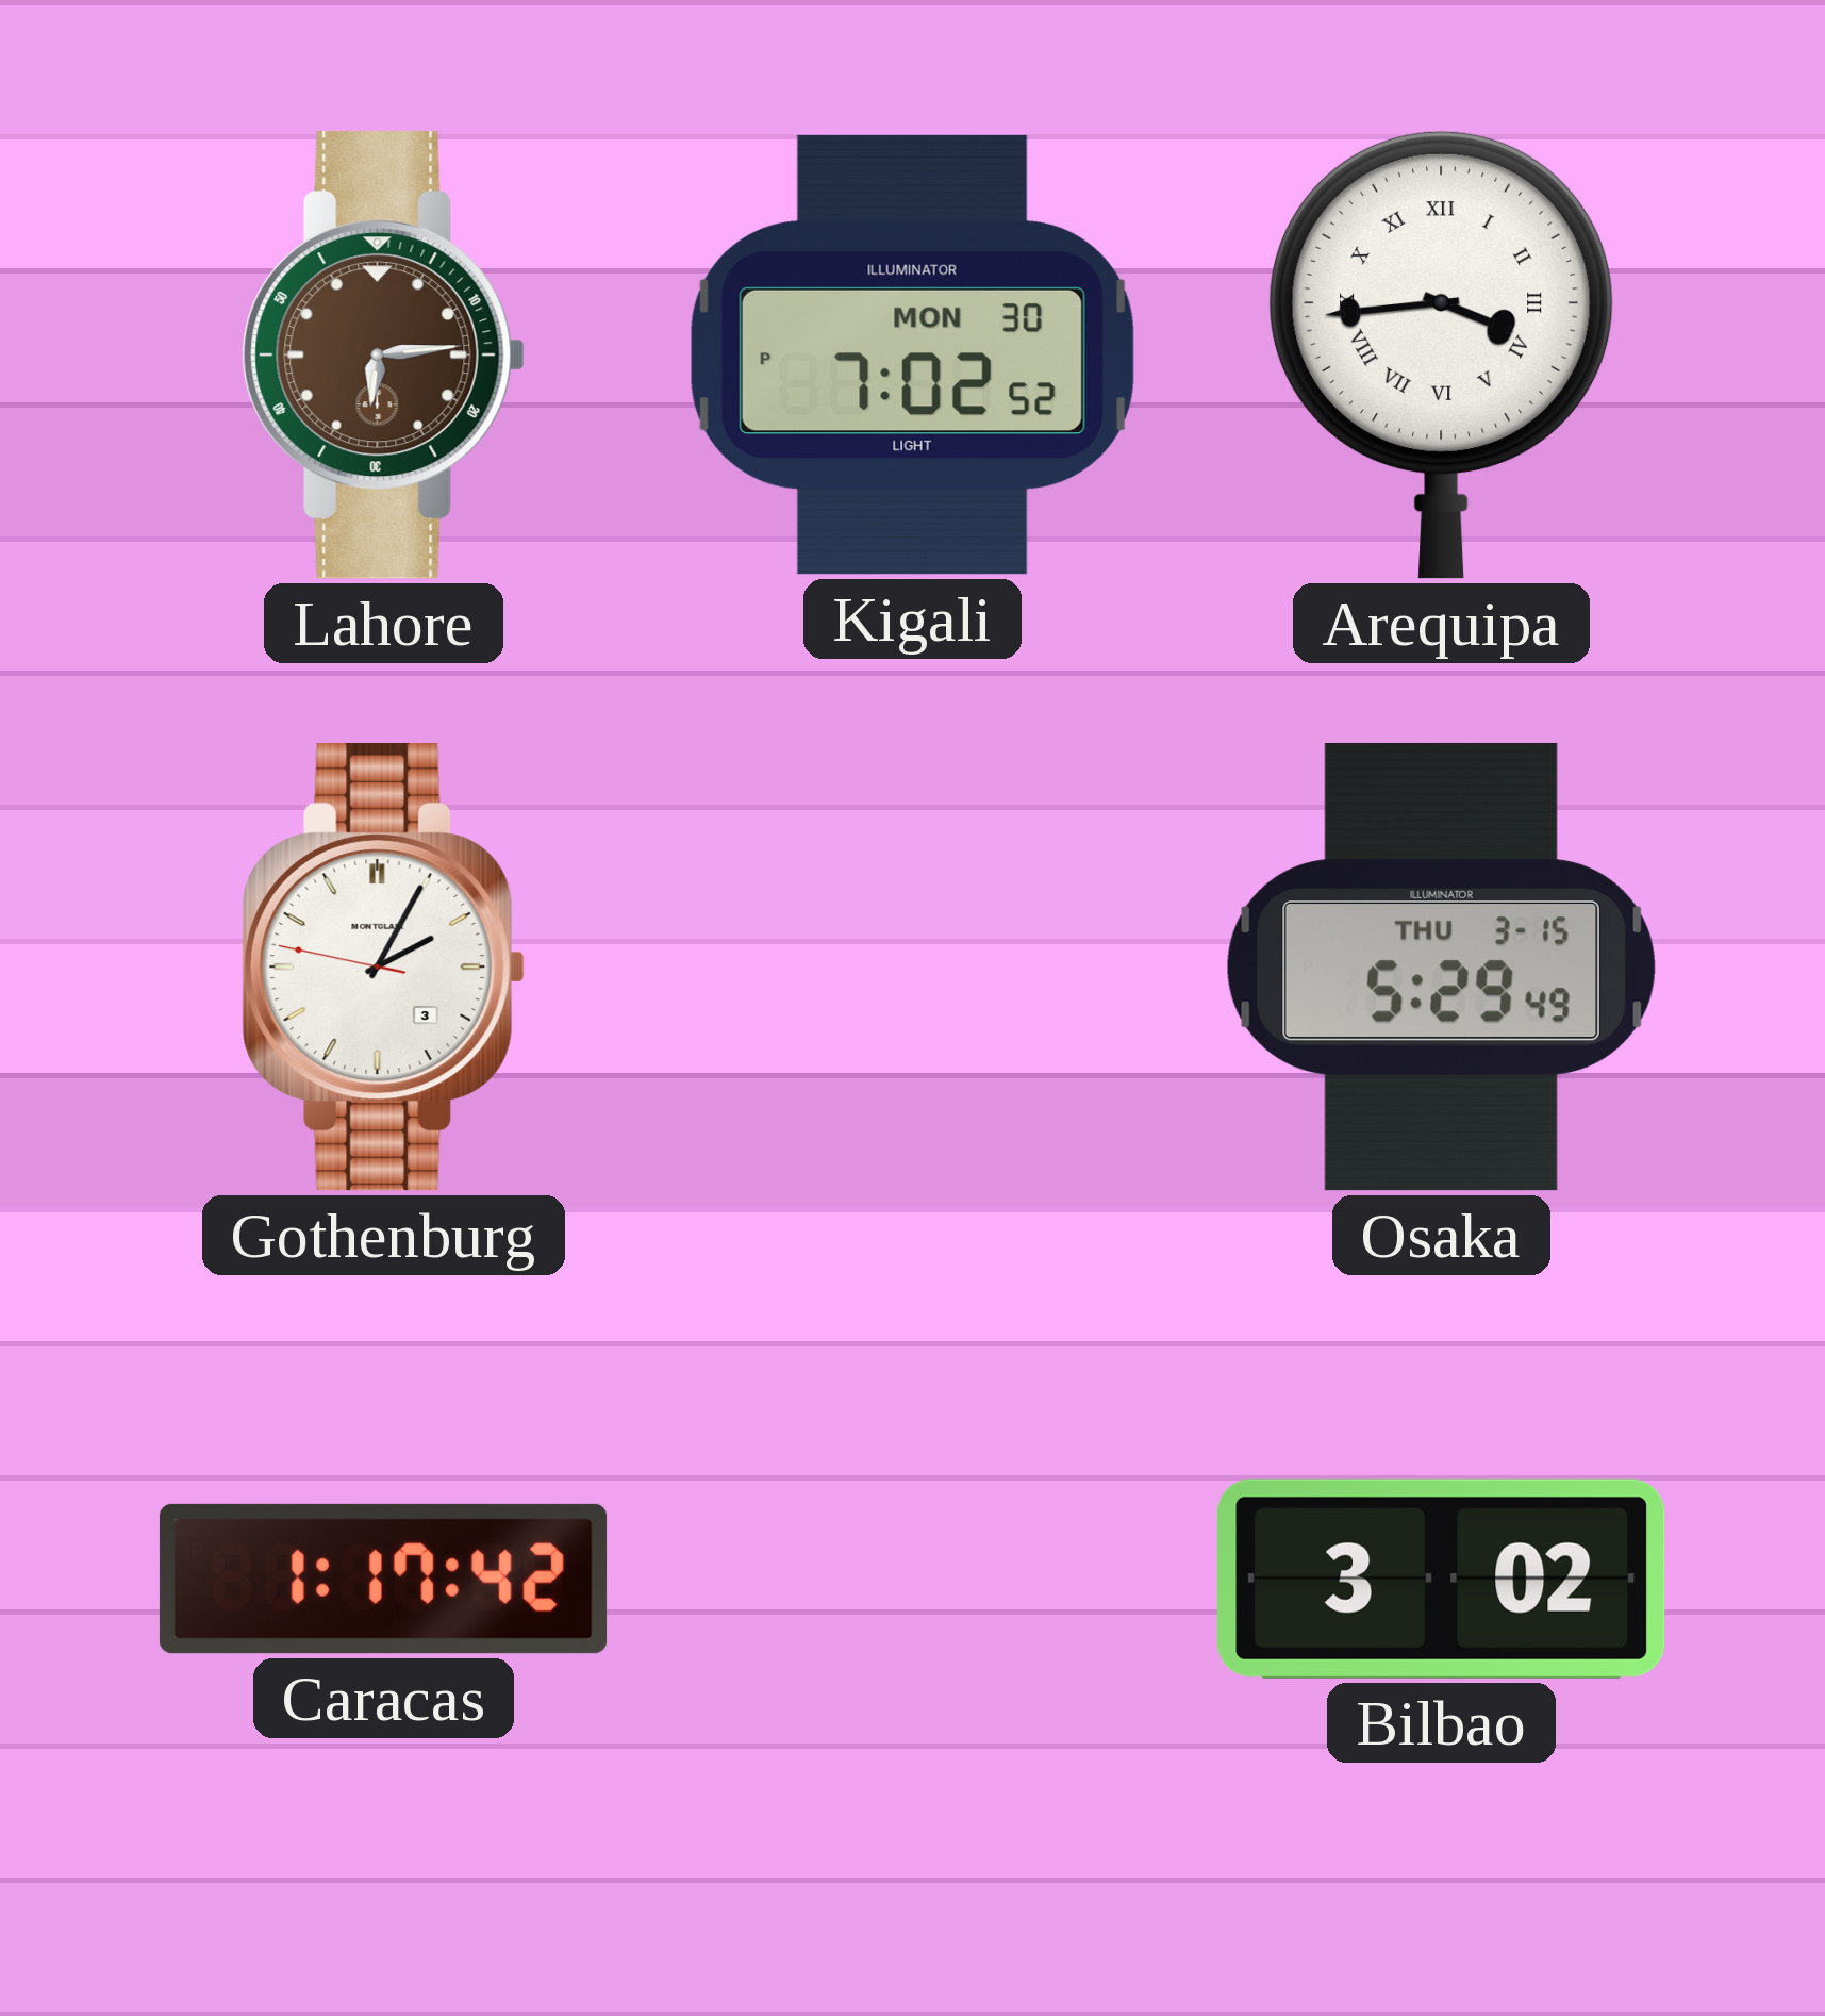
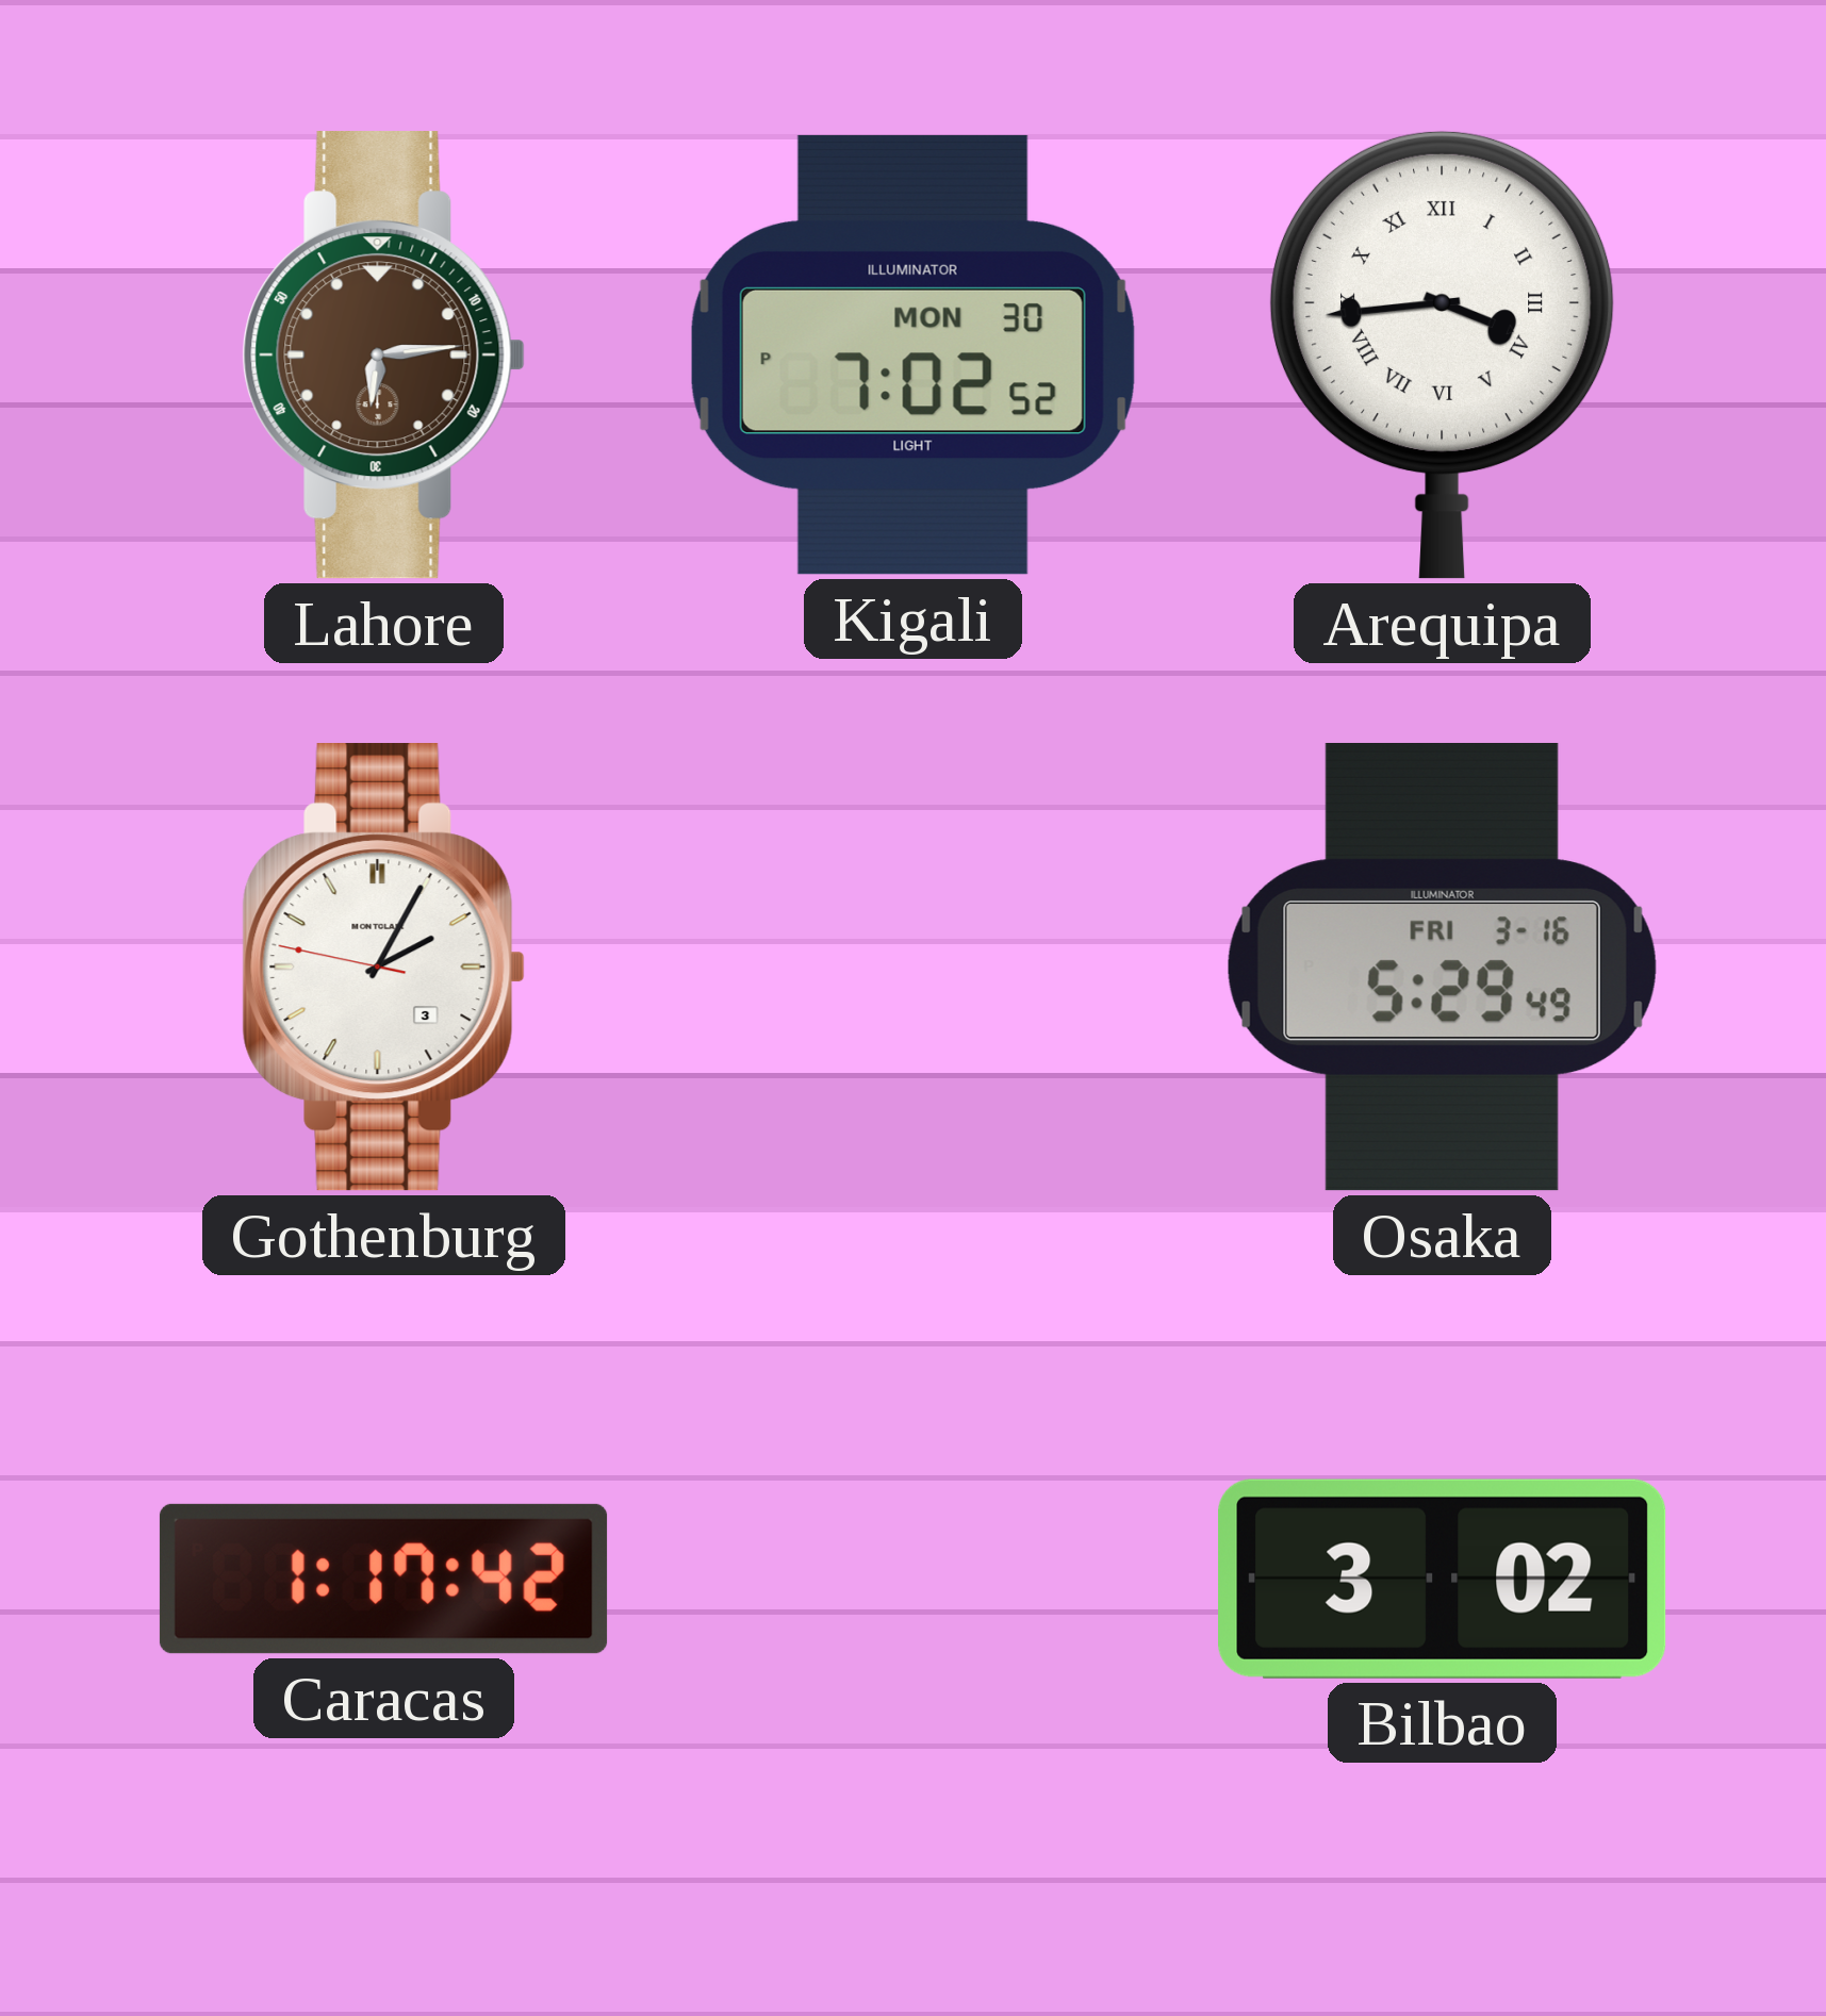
Osaka date: THU 3-15 -> FRI 3-16 (1442, 966)
